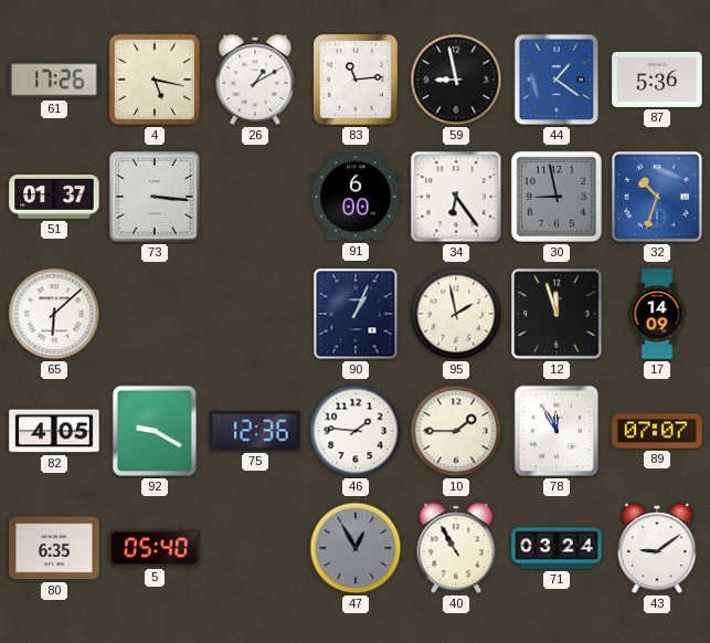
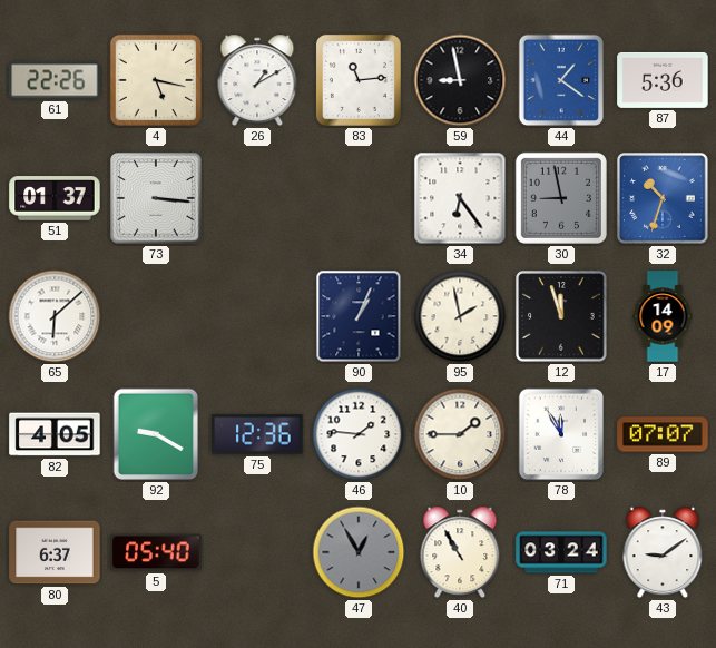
61: 17:26 -> 22:26 (55, 80)
91: 6:00 -> none (356, 197)
80: 6:35 -> 6:37 (55, 552)
